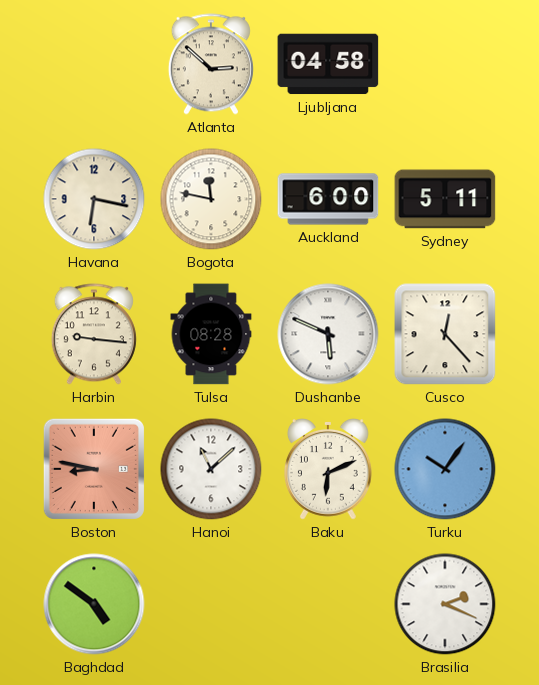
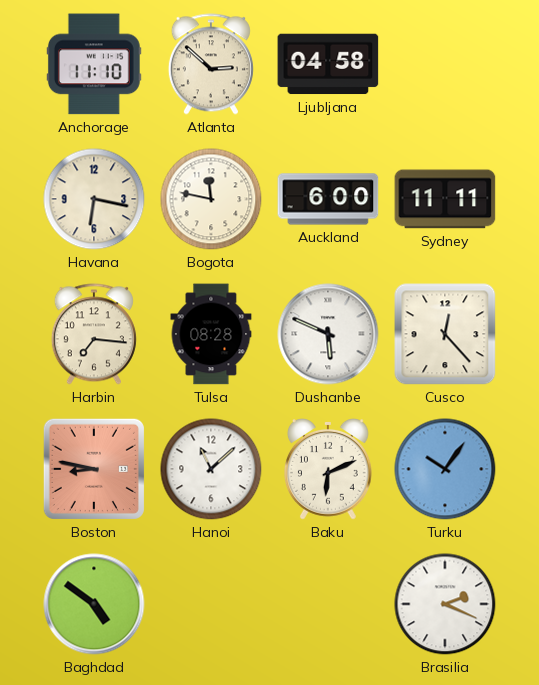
Anchorage: none -> 11:10 (94, 64)
Sydney: 5:11 -> 11:11 (445, 199)
Harbin: 9:16 -> 7:16 (94, 334)
